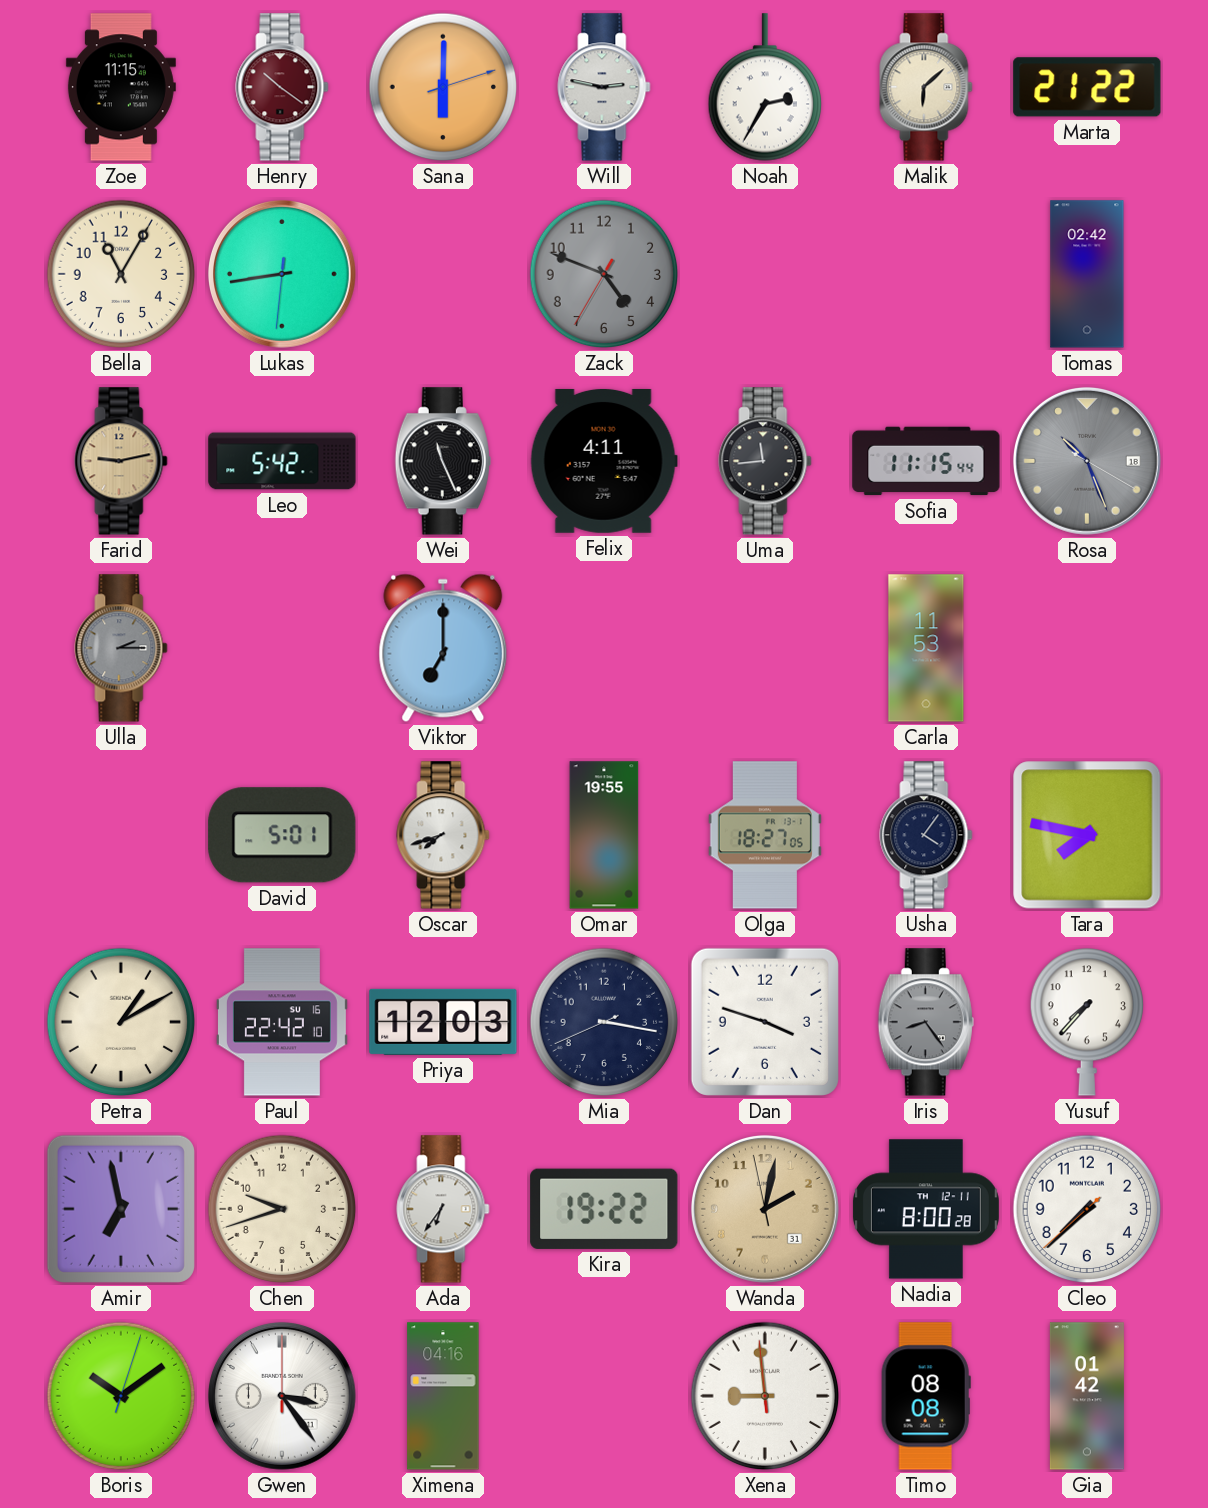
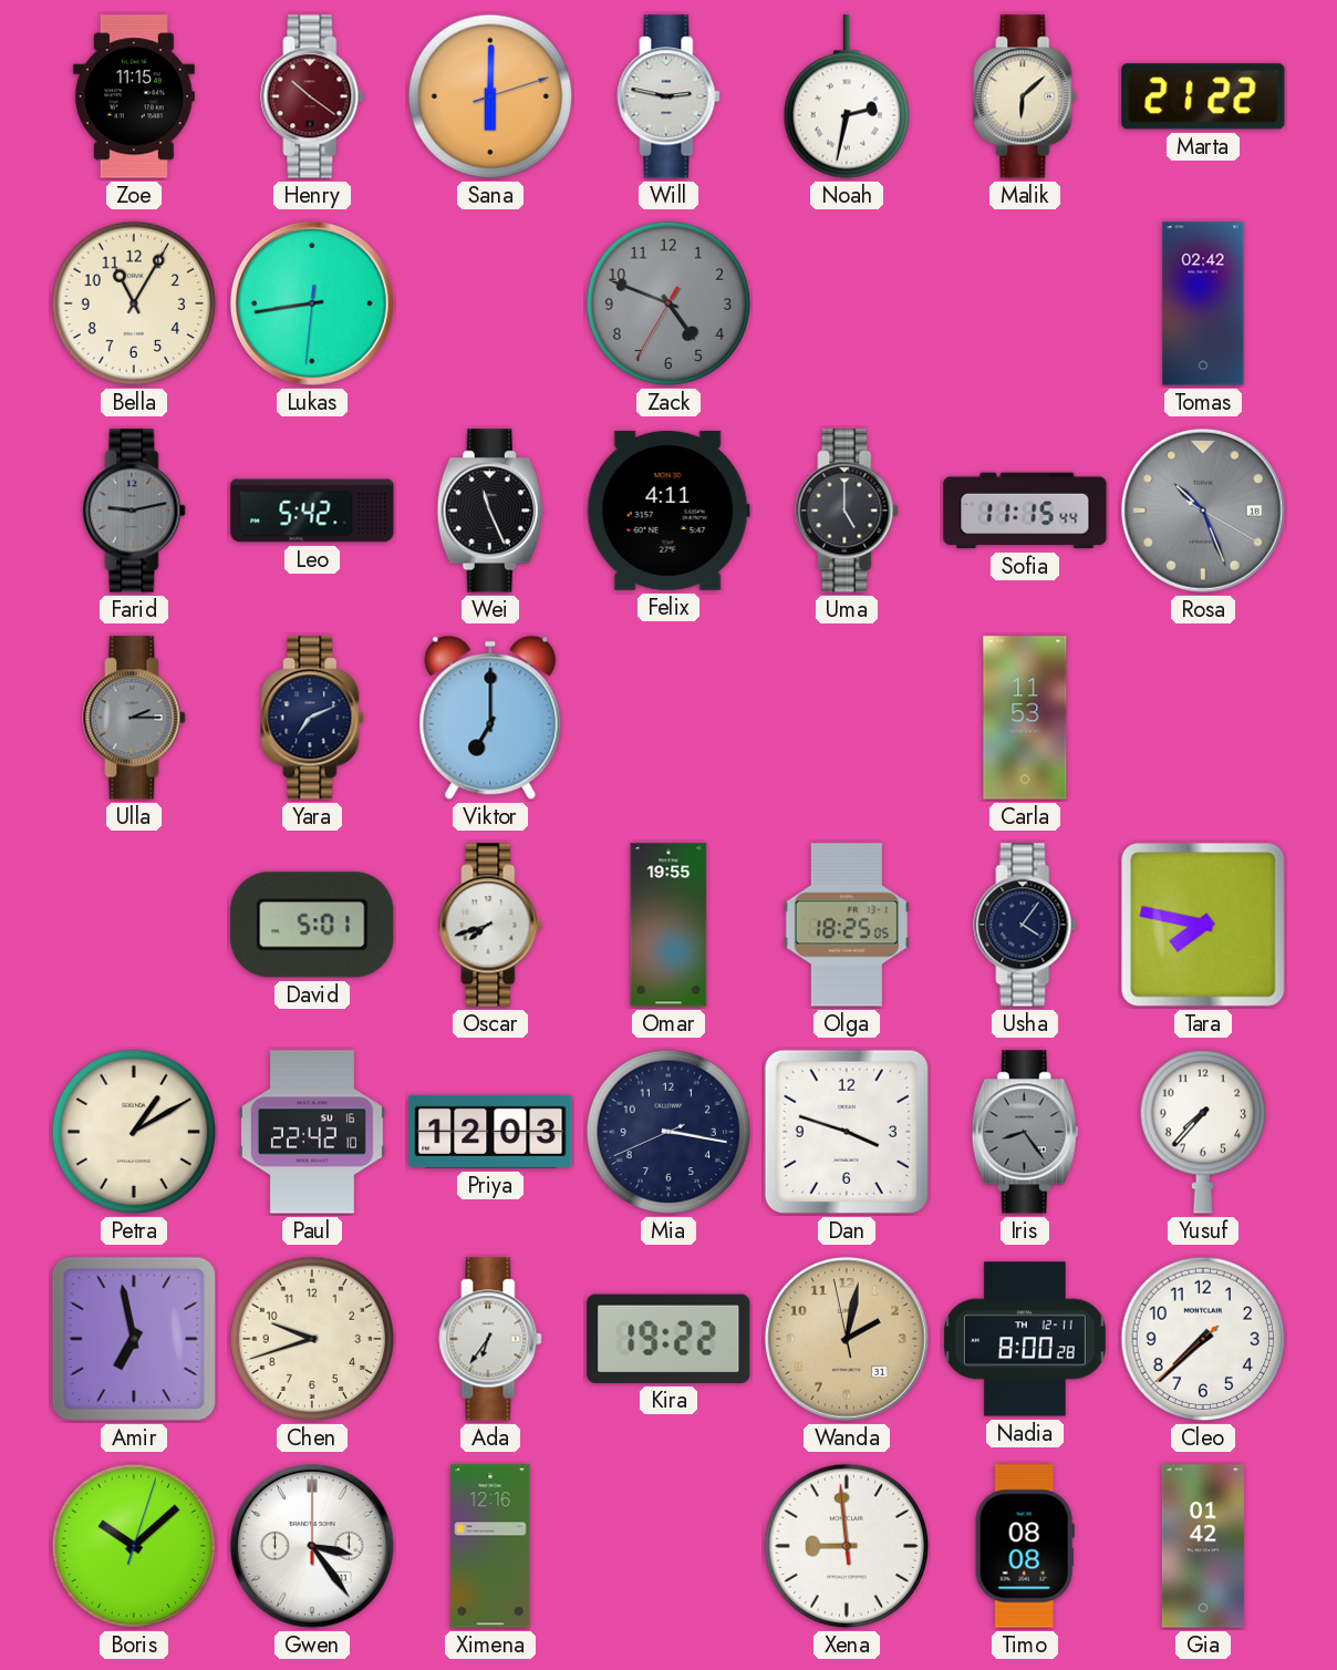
Noah: 2:35 -> 2:32 (846, 96)
Farid dial: champagne -> grey (134, 511)
Uma: 11:44 -> 5:00 (847, 511)
Yara: none -> 7:11 (312, 718)
Olga: 18:27 -> 18:25 (847, 925)
Boris: 10:09 -> 10:08 (134, 1546)
Ximena: 04:16 -> 12:16 (490, 1546)
